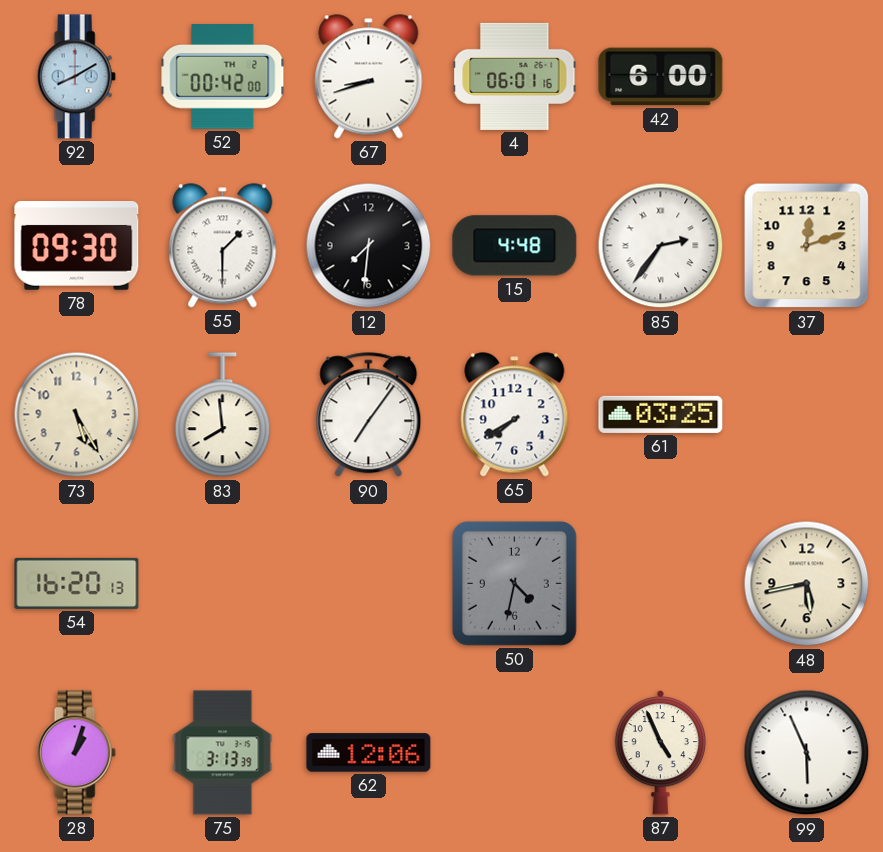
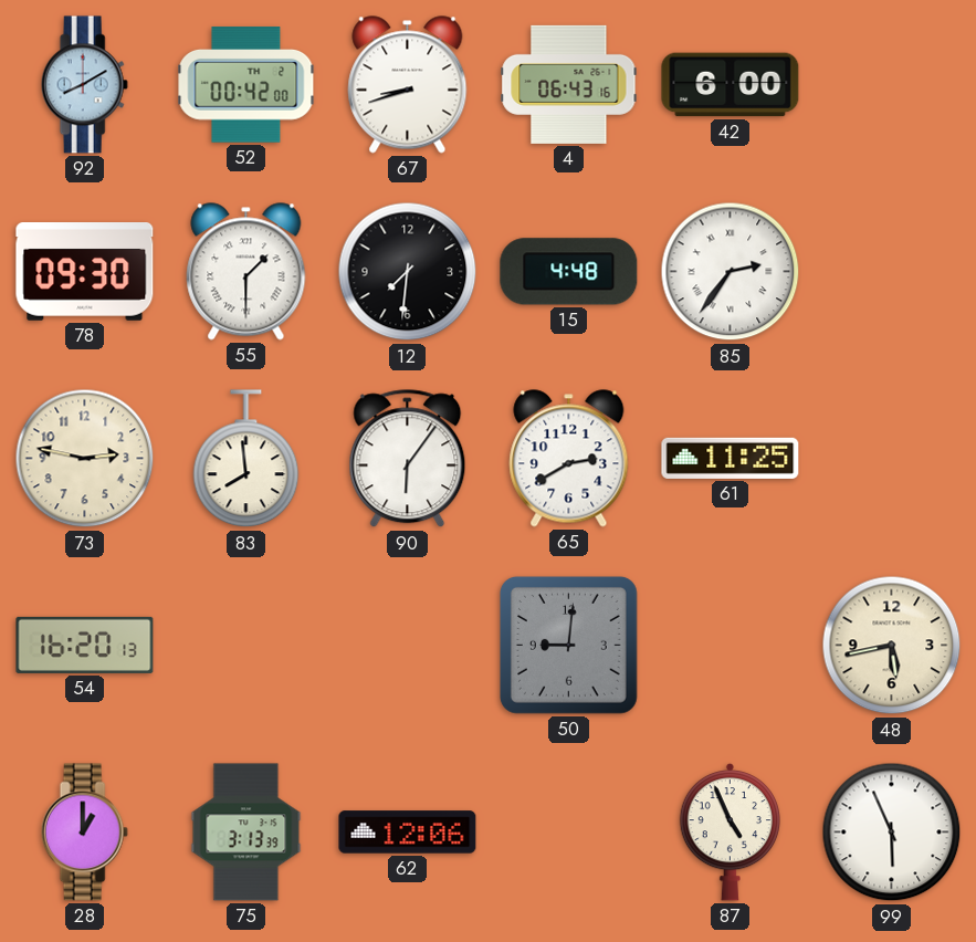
4: 06:01 -> 06:43 (569, 84)
37: 12:12 -> none (807, 246)
73: 5:25 -> 2:47 (85, 459)
90: 7:06 -> 6:06 (408, 459)
65: 7:40 -> 2:40 (569, 459)
61: 03:25 -> 11:25 (731, 458)
50: 4:32 -> 9:01 (568, 645)
28: 1:03 -> 1:00 (84, 833)
